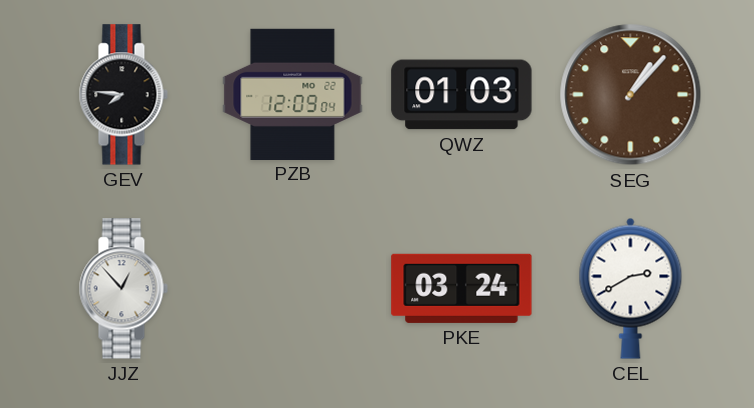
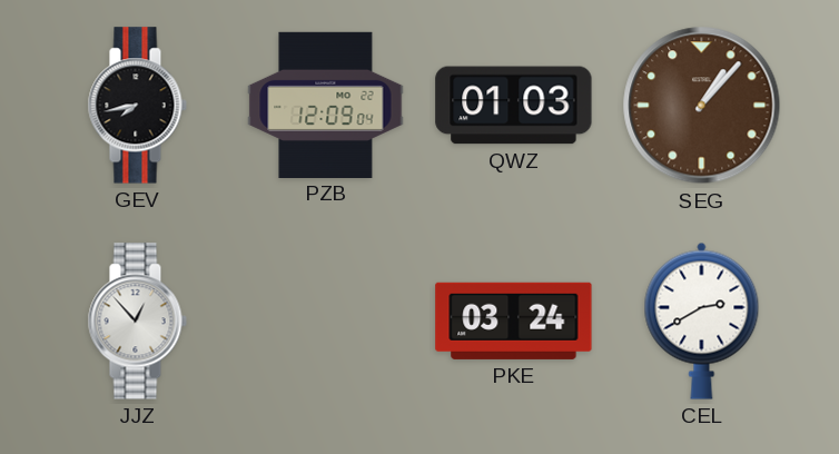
GEV: 7:46 -> 7:43 (137, 106)
